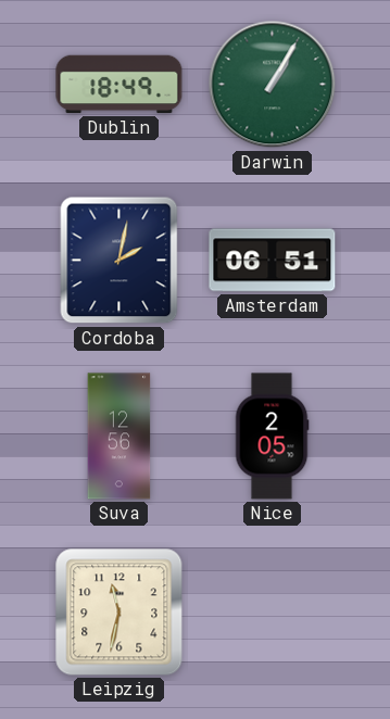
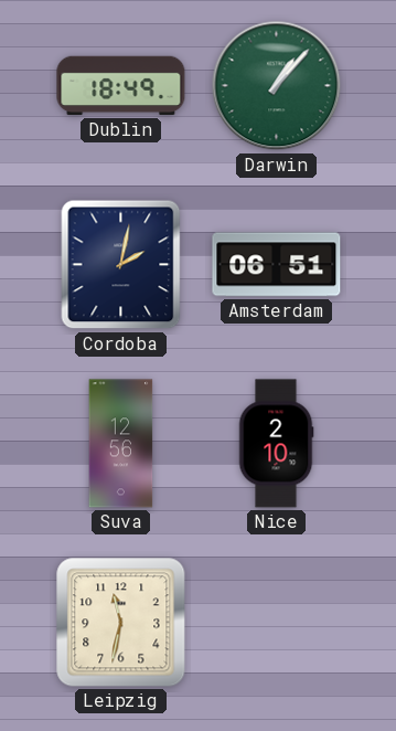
Darwin: 1:05 -> 1:07 (277, 86)
Nice: 2:05 -> 2:10 (276, 444)
